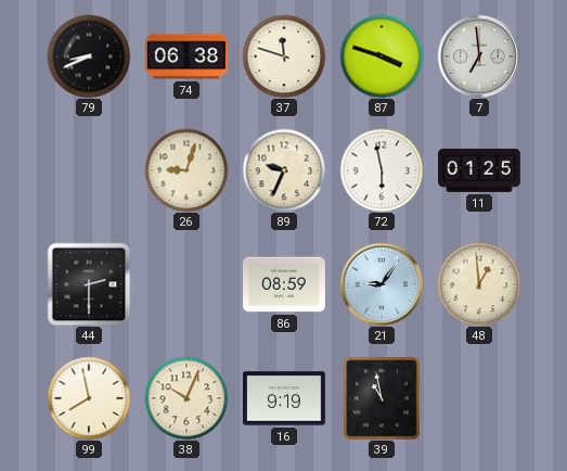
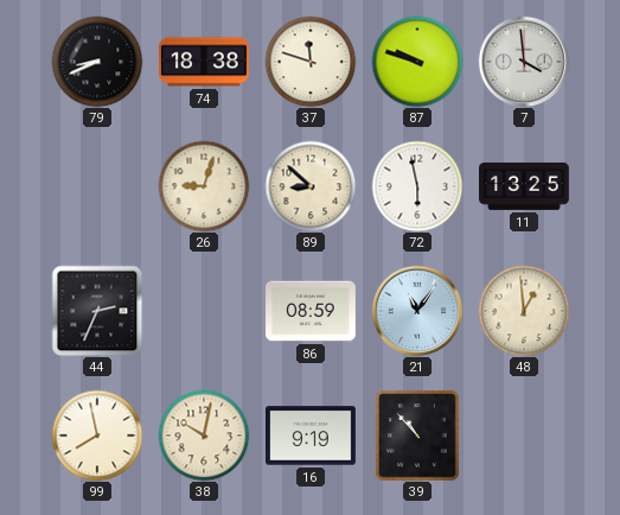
74: 06:38 -> 18:38 (205, 62)
87: 3:48 -> 9:48 (417, 62)
7: 6:59 -> 3:59 (524, 62)
89: 9:34 -> 8:52 (311, 186)
11: 01:25 -> 13:25 (525, 186)
44: 2:30 -> 2:34 (97, 311)
21: 9:06 -> 11:06 (417, 311)
38: 10:04 -> 10:02 (204, 435)
39: 10:58 -> 10:53 (418, 435)
